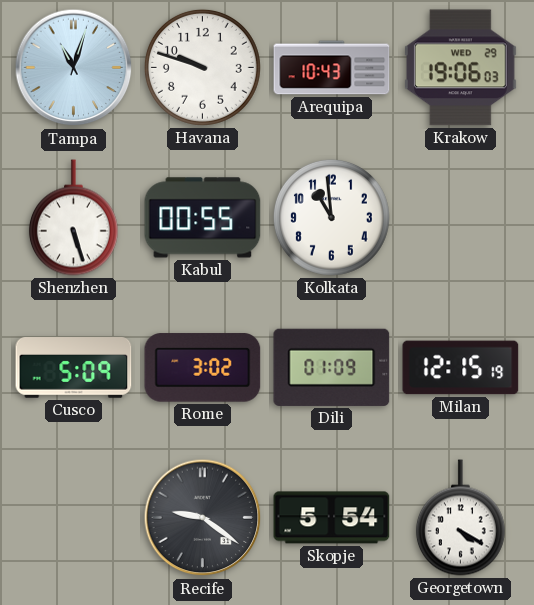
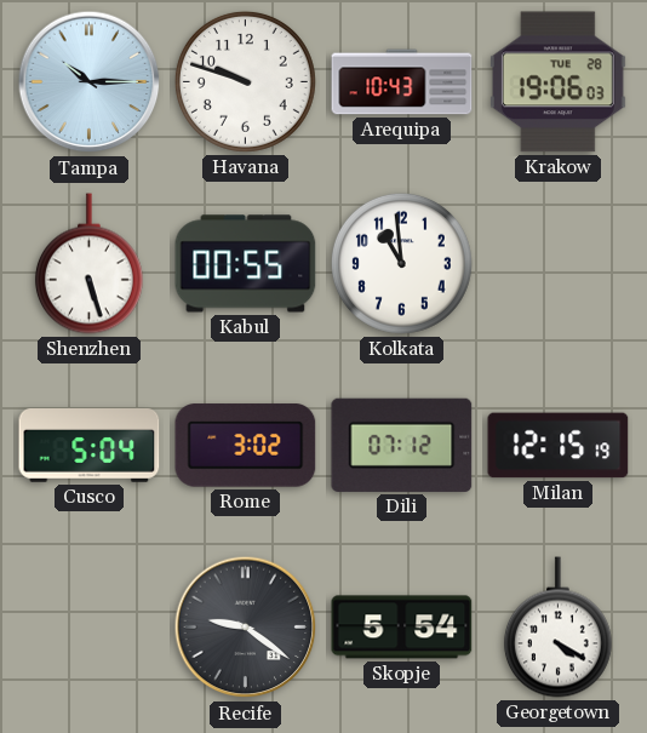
Tampa: 11:03 -> 10:15 (90, 82)
Krakow date: WED 29 -> TUE 28 (557, 82)
Cusco: 5:09 -> 5:04 (90, 446)
Dili: 01:09 -> 07:12 (402, 445)
